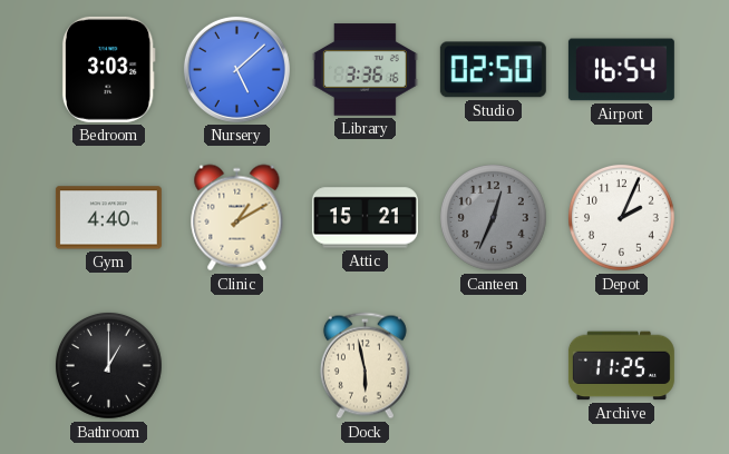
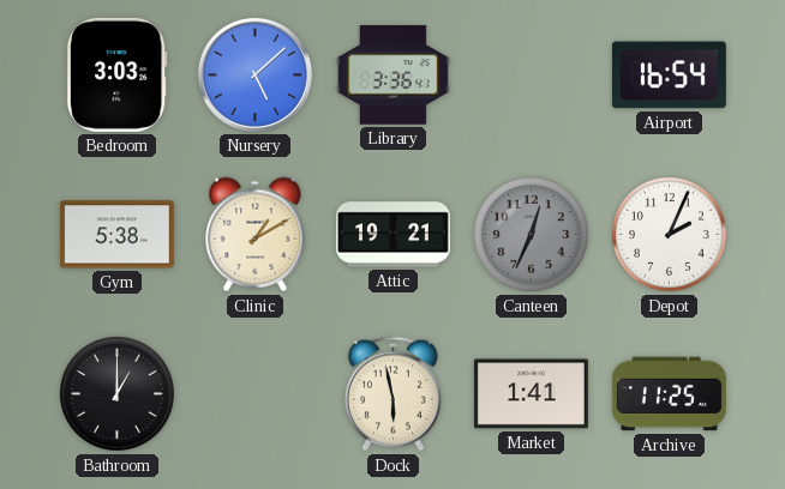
Library: 3:36:16 -> 3:36:41 (392, 76)
Studio: 02:50 -> none (493, 70)
Gym: 4:40 -> 5:38 (116, 235)
Attic: 15:21 -> 19:21 (392, 235)
Market: none -> 1:41 (531, 394)
